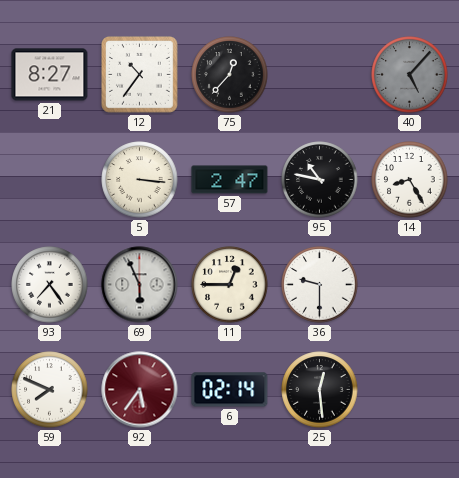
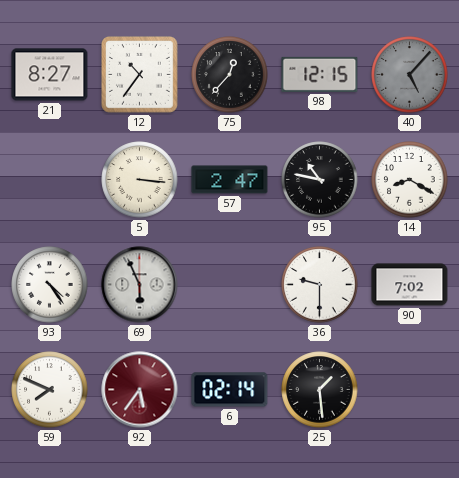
98: none -> 12:15 (320, 74)
14: 8:25 -> 8:20 (410, 180)
93: 7:24 -> 4:24 (50, 285)
11: 12:45 -> none (230, 285)
90: none -> 7:02 (410, 285)
25: 12:29 -> 1:29 (320, 390)
